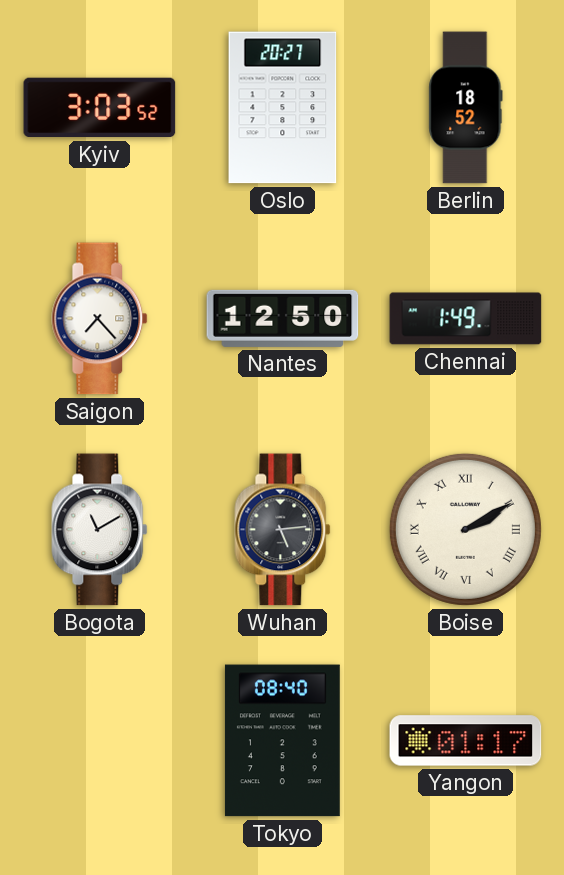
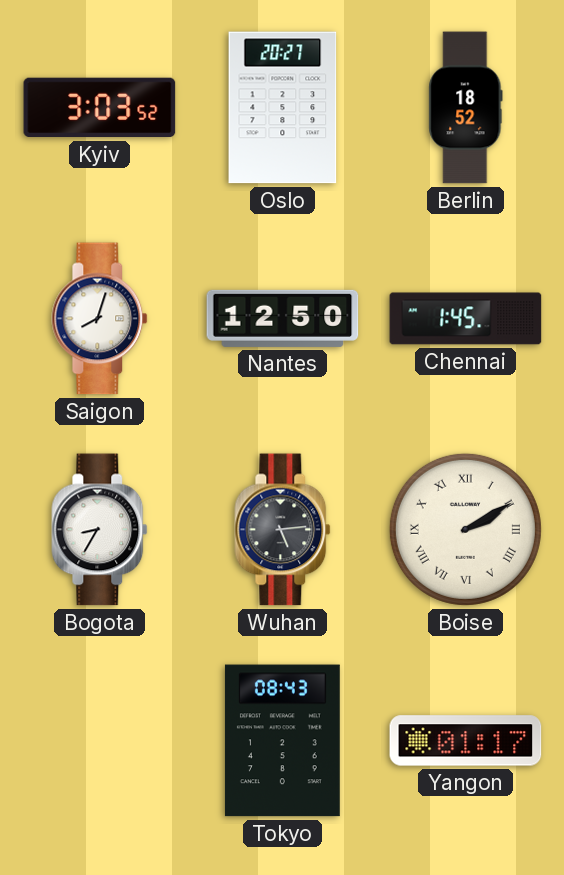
Saigon: 7:23 -> 8:03 (100, 319)
Chennai: 1:49 -> 1:45 (466, 319)
Bogota: 11:10 -> 8:35 (100, 530)
Tokyo: 08:40 -> 08:43 (282, 741)
